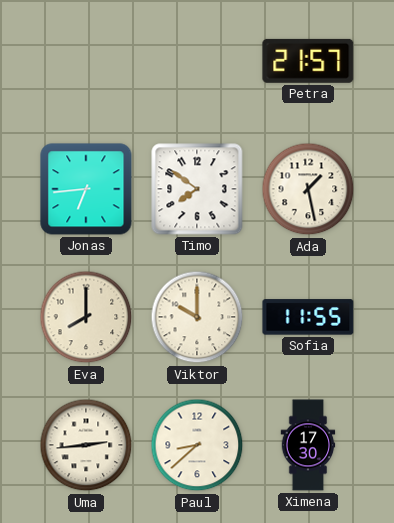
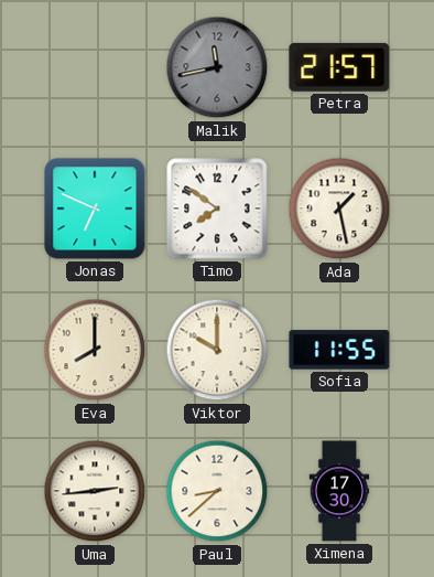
Malik: none -> 11:43 (217, 67)
Jonas: 6:44 -> 6:49 (95, 209)
